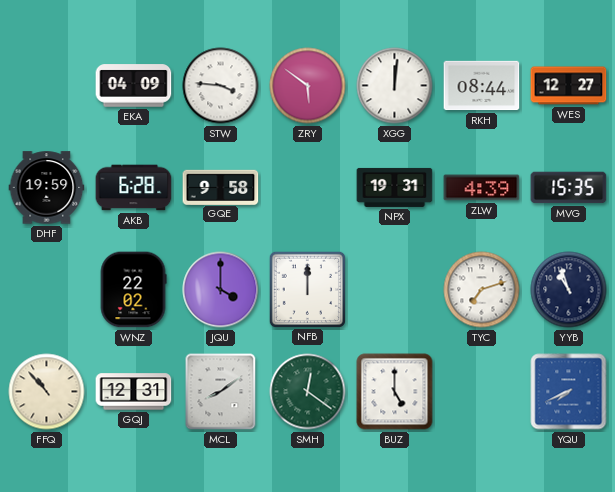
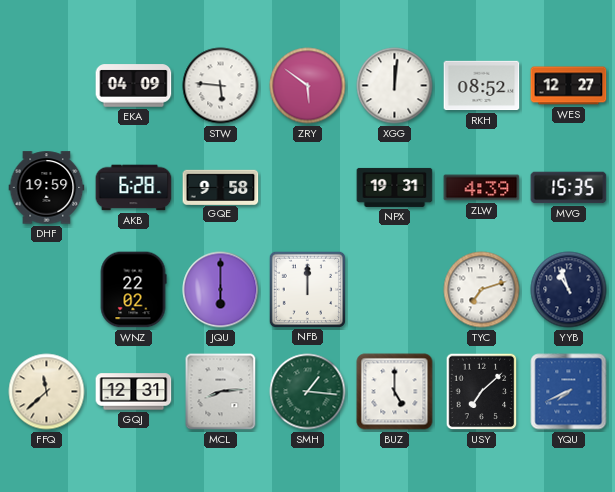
STW: 3:46 -> 5:46 (221, 86)
RKH: 08:44 -> 08:52 (482, 86)
JQU: 4:00 -> 6:00 (221, 290)
FFQ: 10:53 -> 11:38 (47, 392)
MCL: 8:09 -> 8:14 (221, 392)
SMH: 12:21 -> 1:16 (308, 392)
USY: none -> 7:08 (482, 392)
